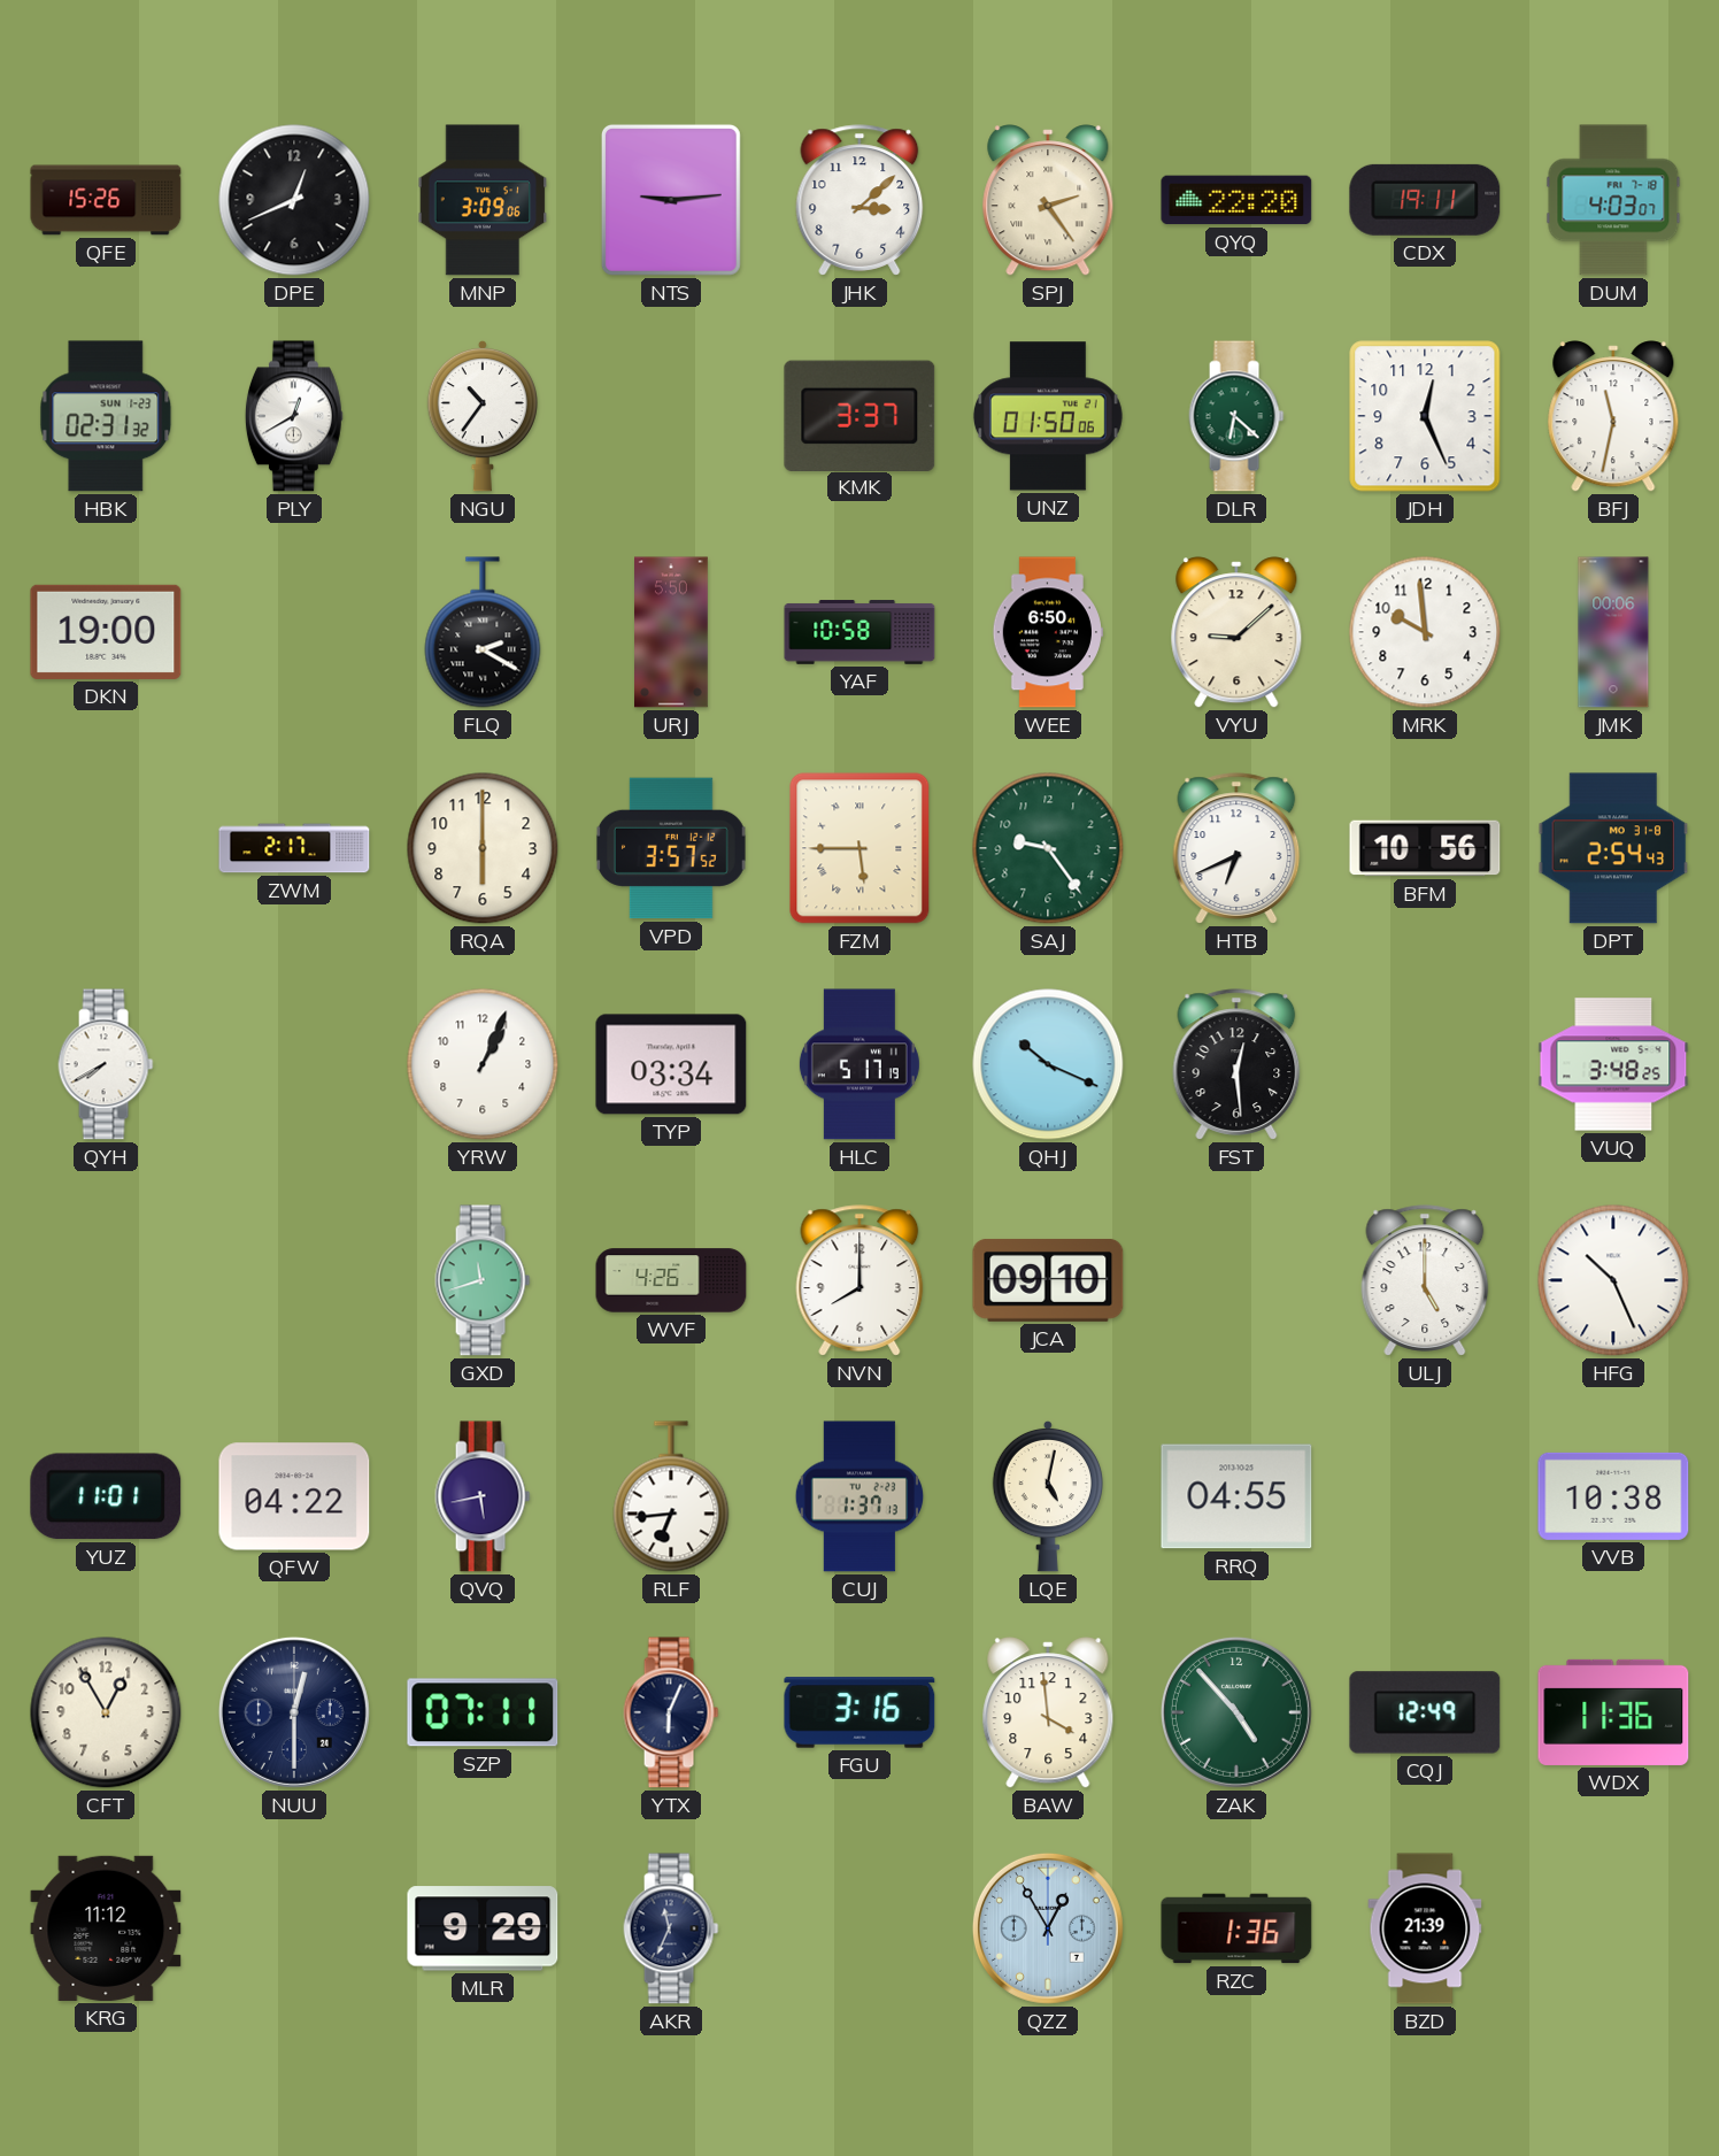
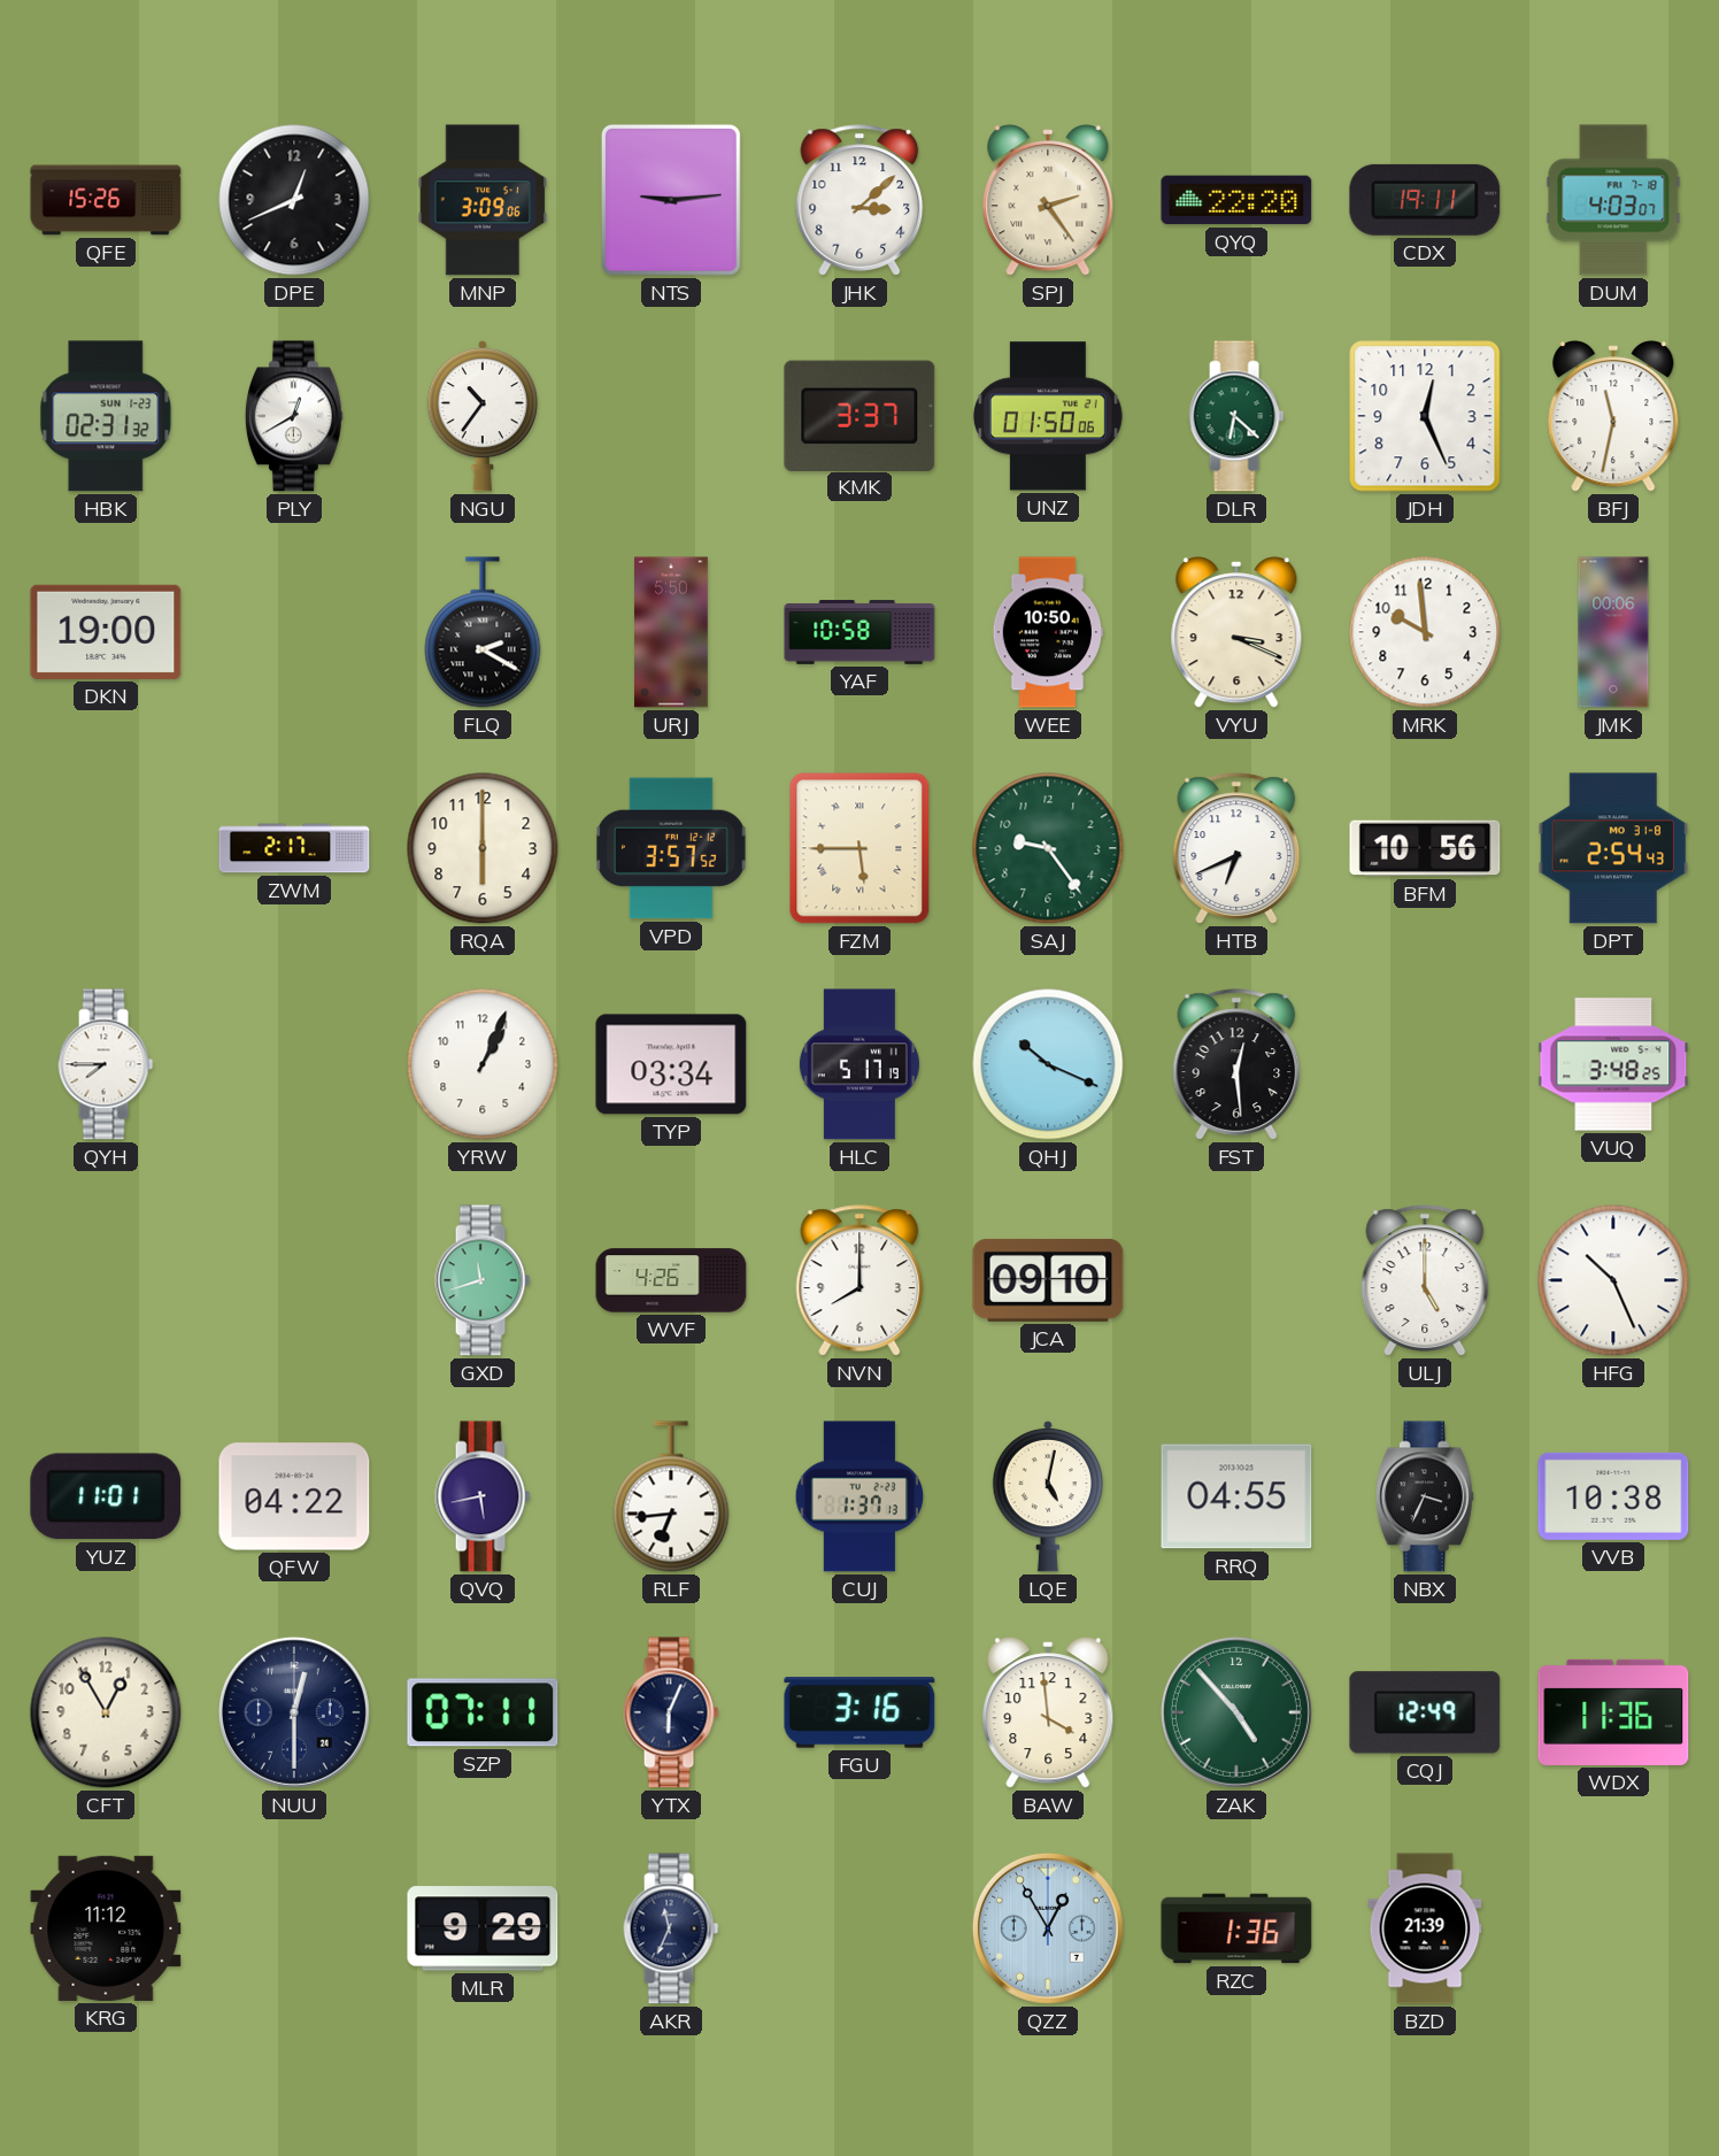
WEE: 6:50 -> 10:50 (1048, 632)
VYU: 9:08 -> 3:19 (1236, 632)
QYH: 7:40 -> 7:45 (106, 1064)
NBX: none -> 3:34 (1425, 1496)
